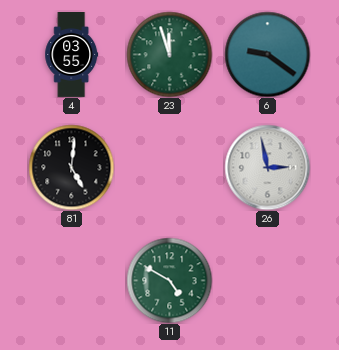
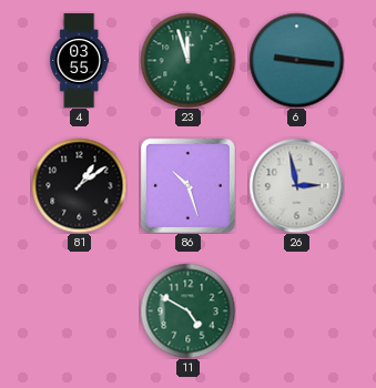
6: 9:21 -> 9:16 (296, 60)
81: 5:01 -> 1:09 (79, 185)
86: none -> 10:27 (187, 185)
